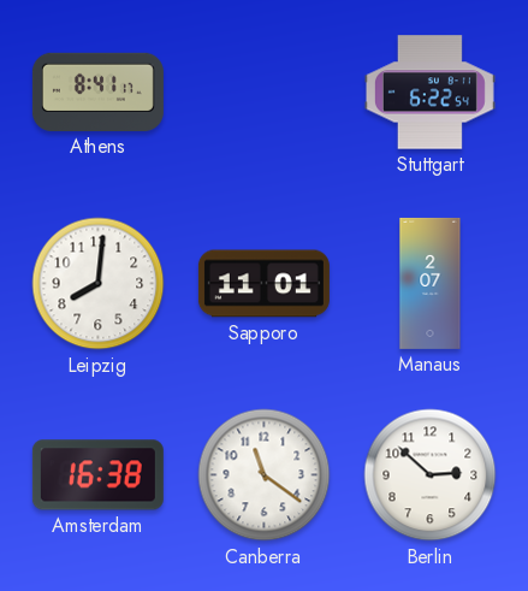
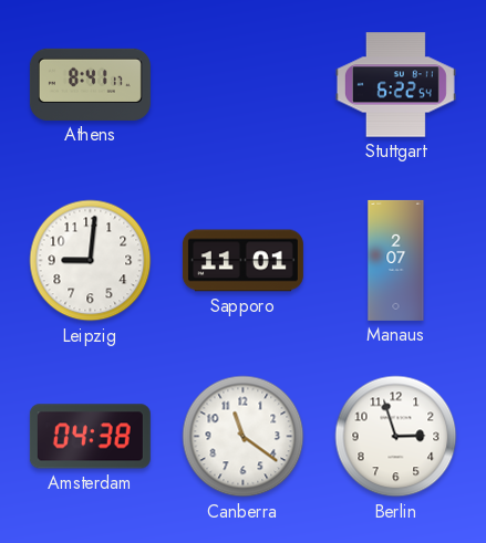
Leipzig: 8:01 -> 9:01 (91, 261)
Amsterdam: 16:38 -> 04:38 (90, 437)
Berlin: 2:52 -> 2:57 (396, 437)
